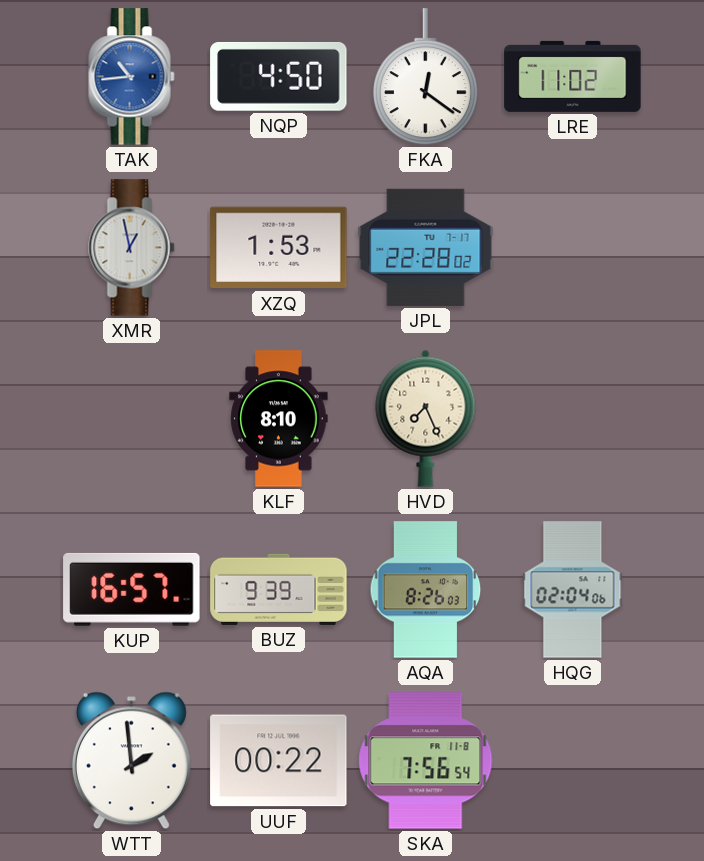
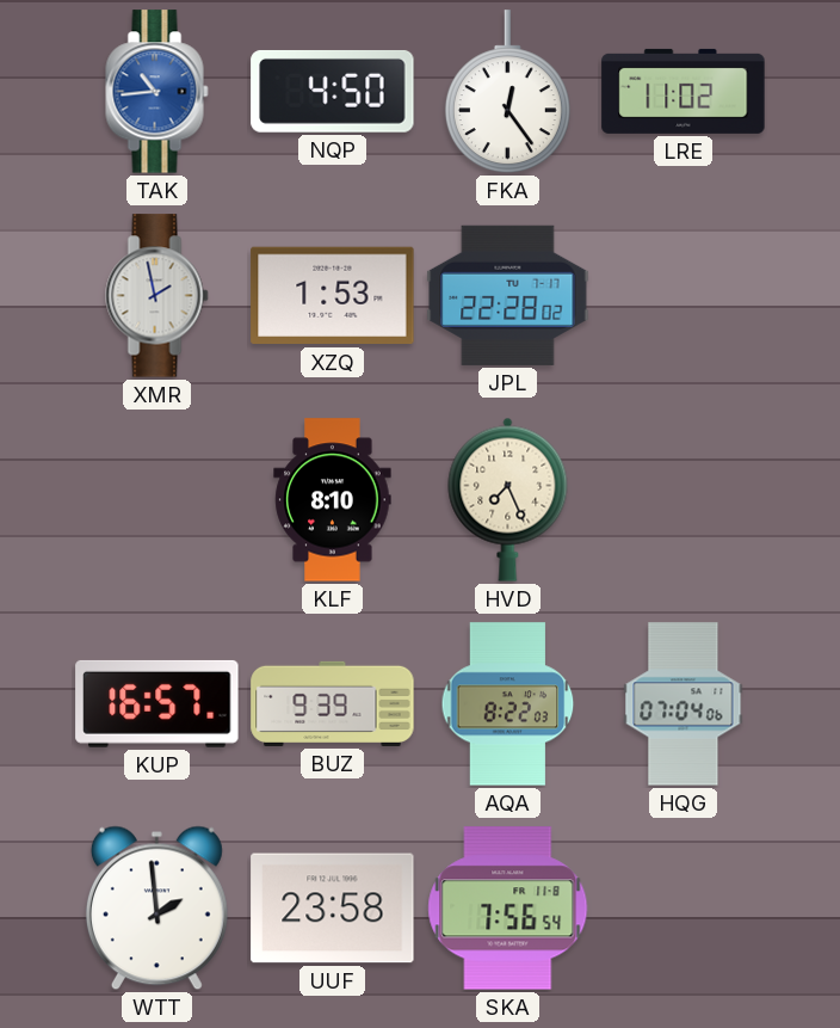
FKA: 12:21 -> 12:24 (507, 92)
XMR: 12:58 -> 1:58 (157, 296)
AQA: 8:26 -> 8:22 (508, 704)
HQG: 02:04 -> 07:04 (684, 704)
UUF: 00:22 -> 23:58 (333, 909)
